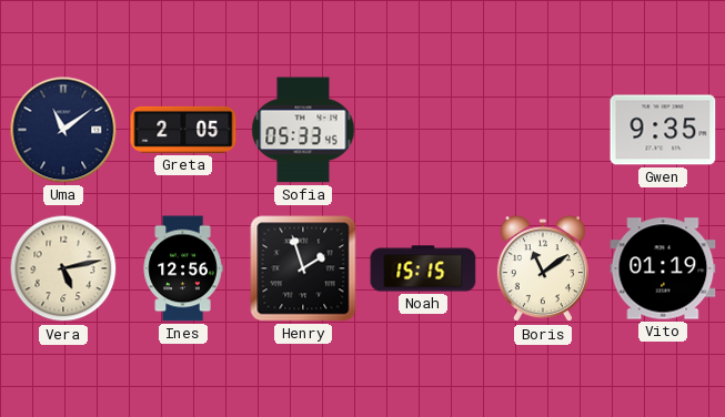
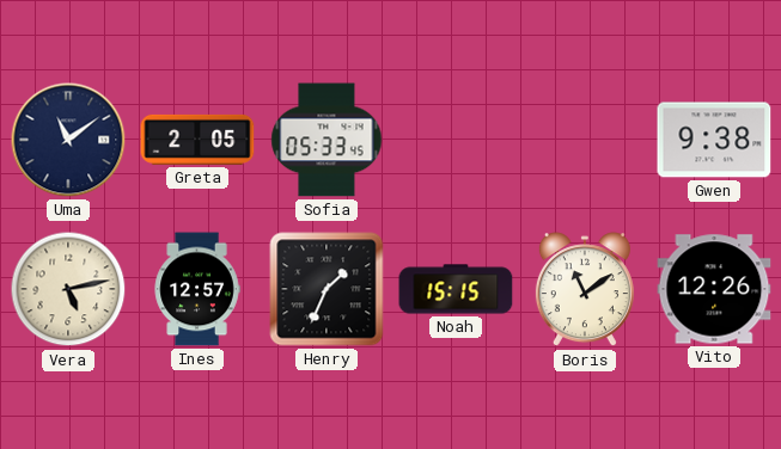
Gwen: 9:35 -> 9:38 (714, 140)
Ines: 12:56 -> 12:57 (197, 289)
Henry: 1:57 -> 1:34 (327, 289)
Vito: 01:19 -> 12:26 (714, 289)
